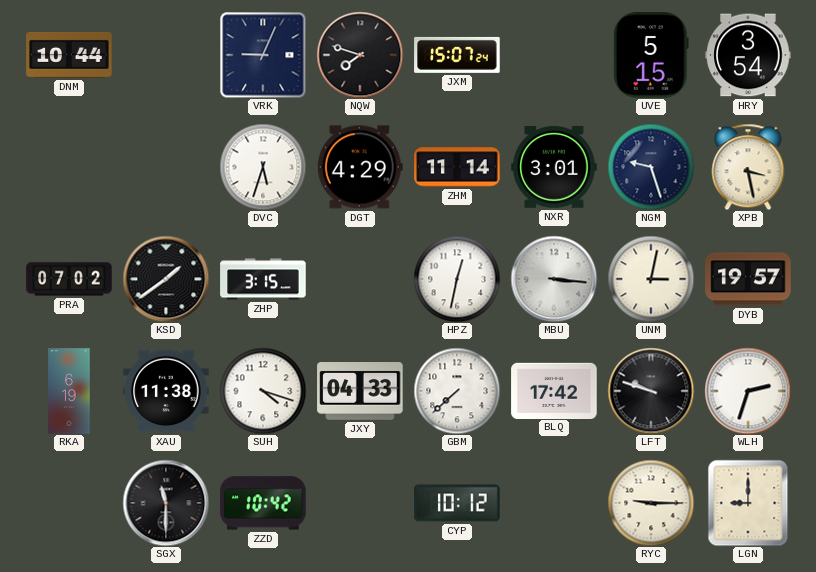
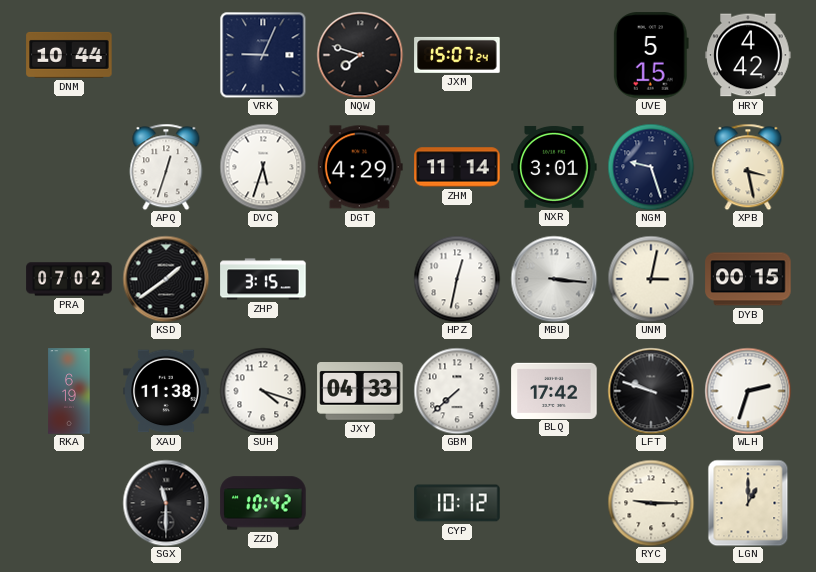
HRY: 3:54 -> 4:42 (748, 55)
APQ: none -> 12:33 (166, 167)
DYB: 19:57 -> 00:15 (748, 279)
LGN: 9:00 -> 1:00 (748, 503)
